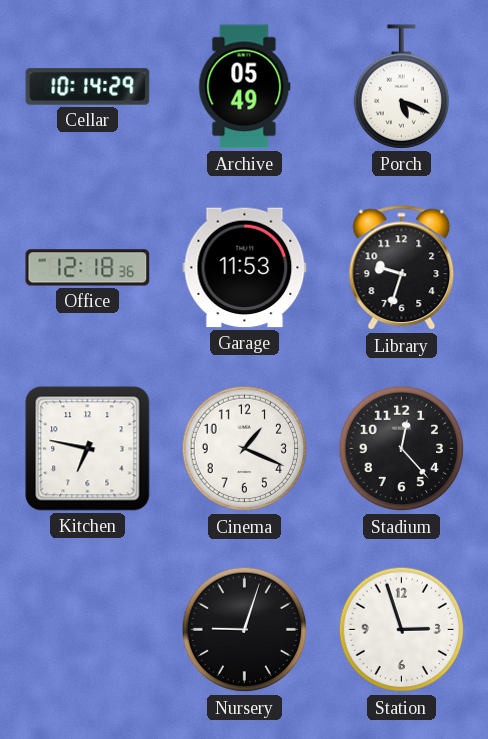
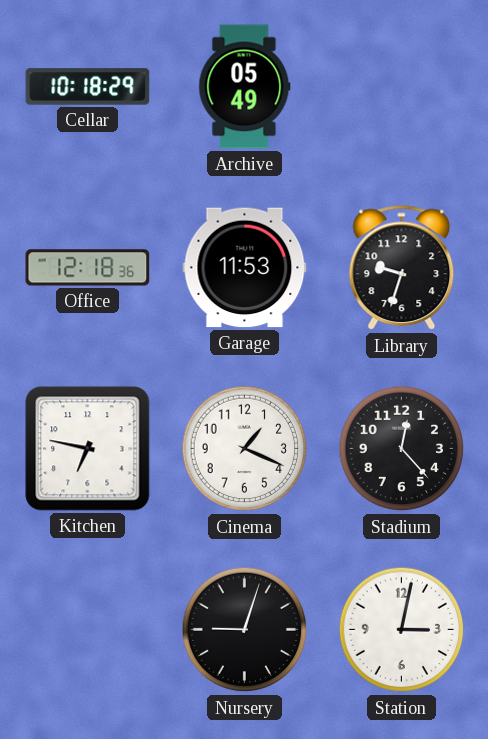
Cellar: 10:14 -> 10:18 (88, 87)
Porch: 5:19 -> none (401, 87)
Station: 2:57 -> 3:02 (402, 630)
